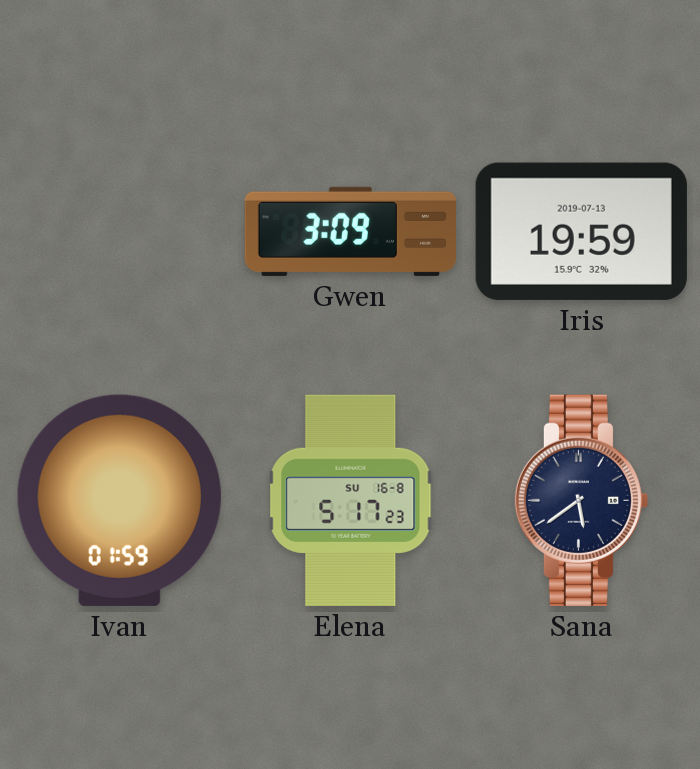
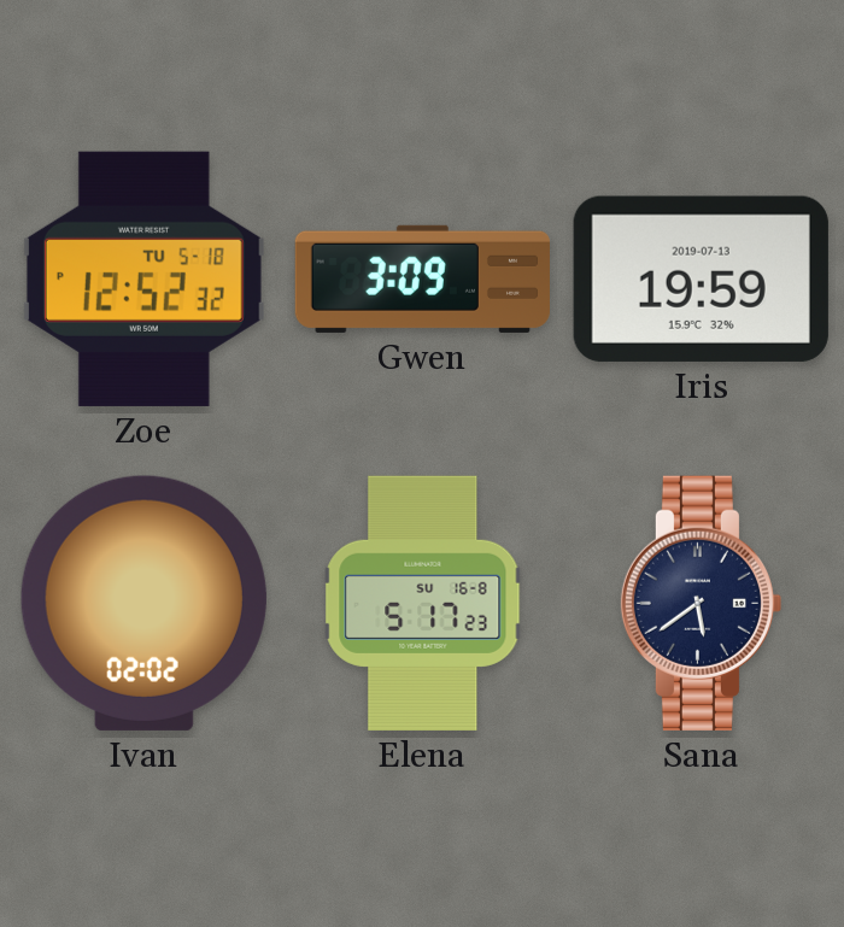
Zoe: none -> 12:52 (143, 278)
Ivan: 01:59 -> 02:02 (143, 603)
